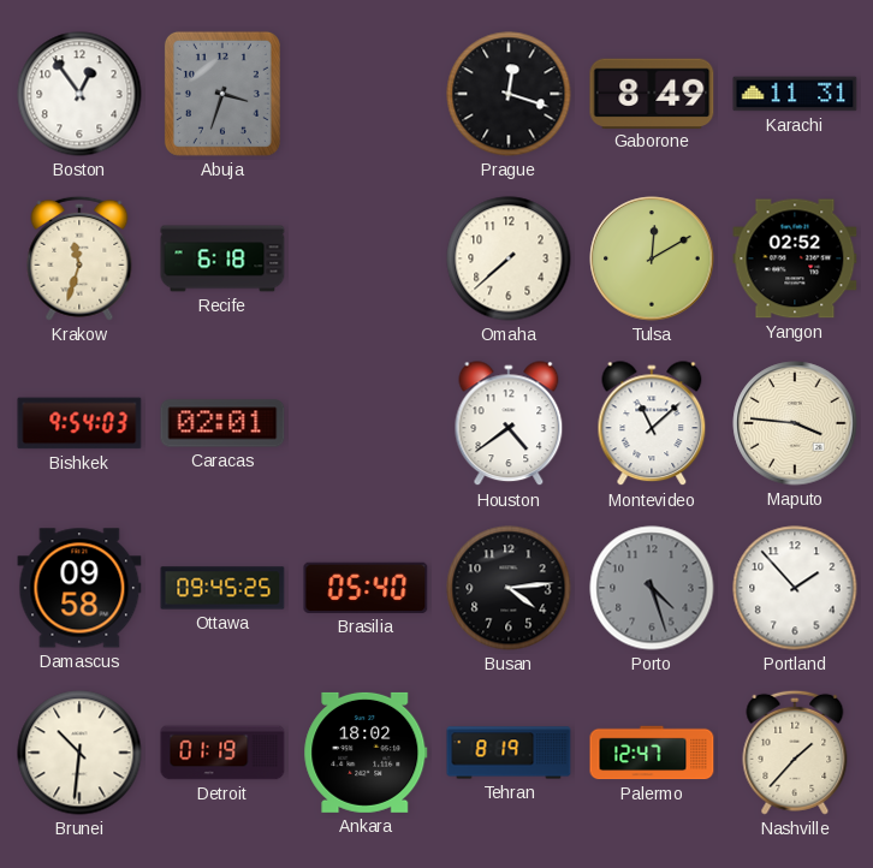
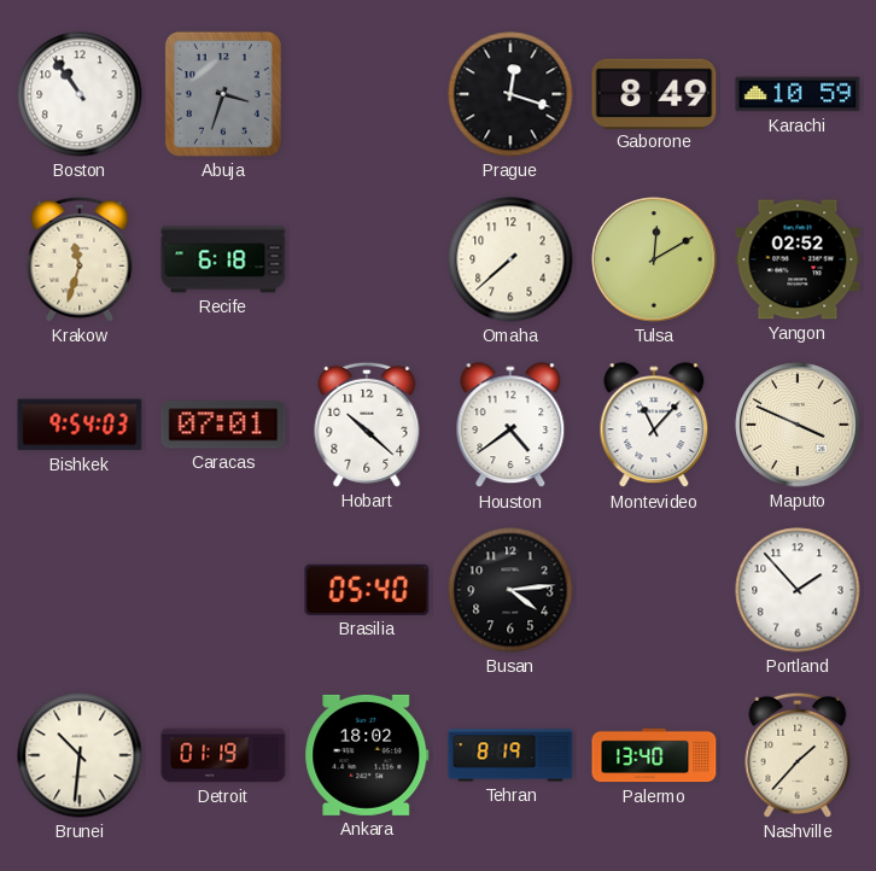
Boston: 12:54 -> 10:54 (80, 94)
Karachi: 11:31 -> 10:59 (798, 94)
Caracas: 02:01 -> 07:01 (223, 425)
Hobart: none -> 10:22 (367, 425)
Montevideo: 11:08 -> 11:07 (654, 426)
Maputo: 3:46 -> 3:49 (798, 425)
Damascus: 09:58 -> none (79, 588)
Ottawa: 09:45 -> none (222, 588)
Porto: 4:27 -> none (652, 588)
Palermo: 12:47 -> 13:40 (654, 755)
